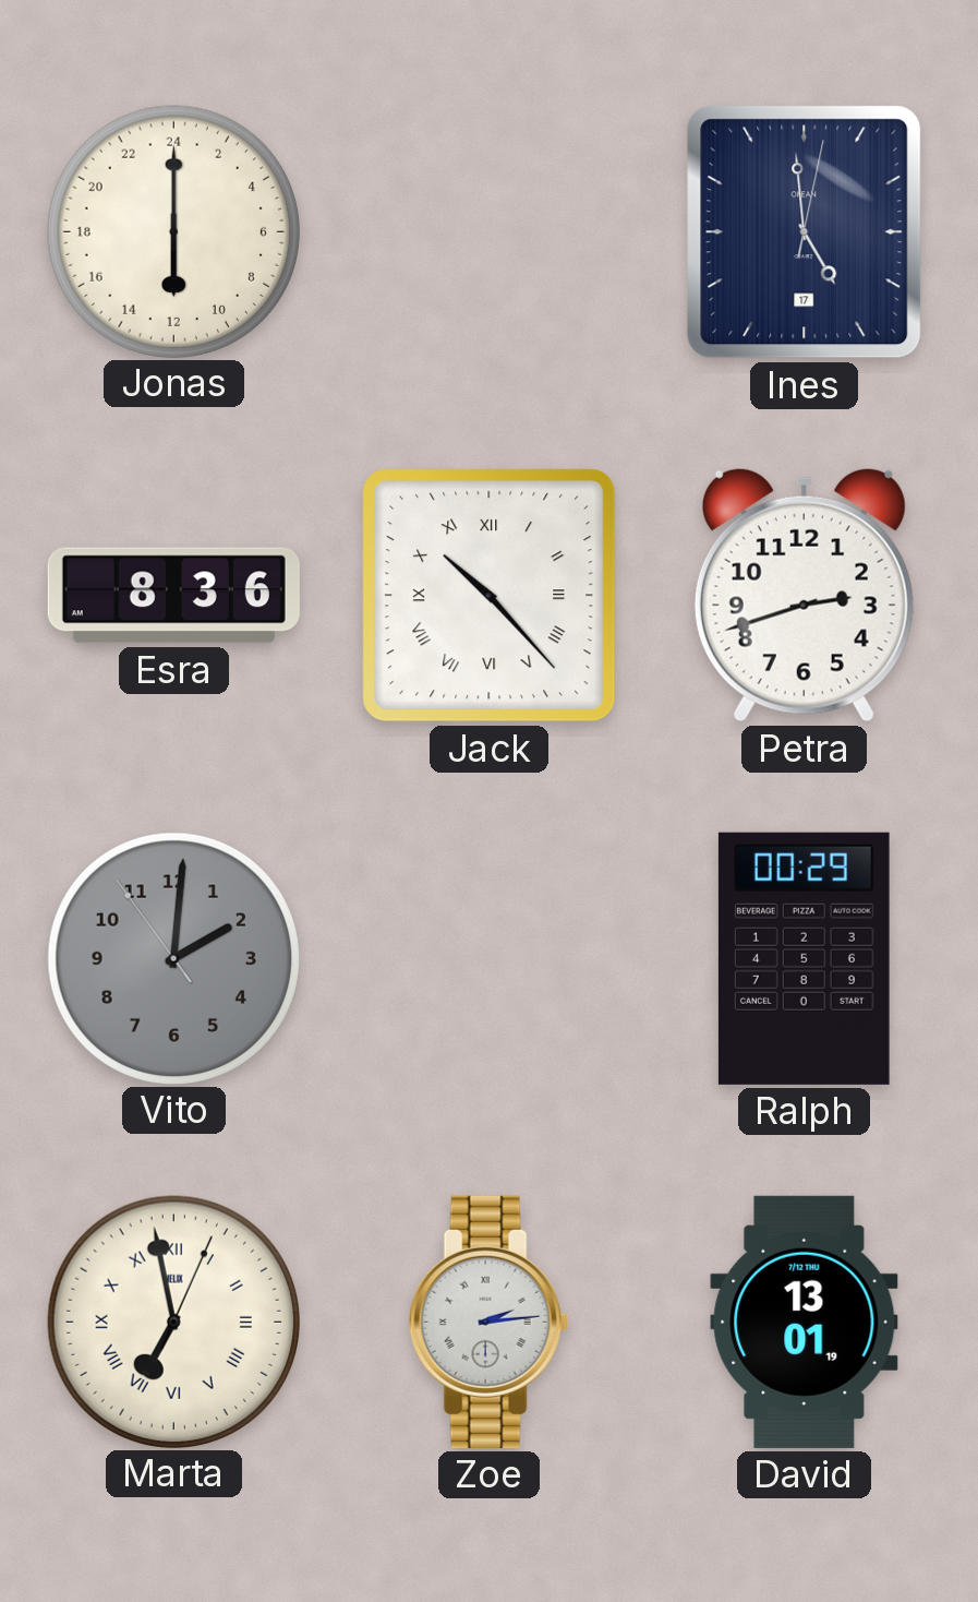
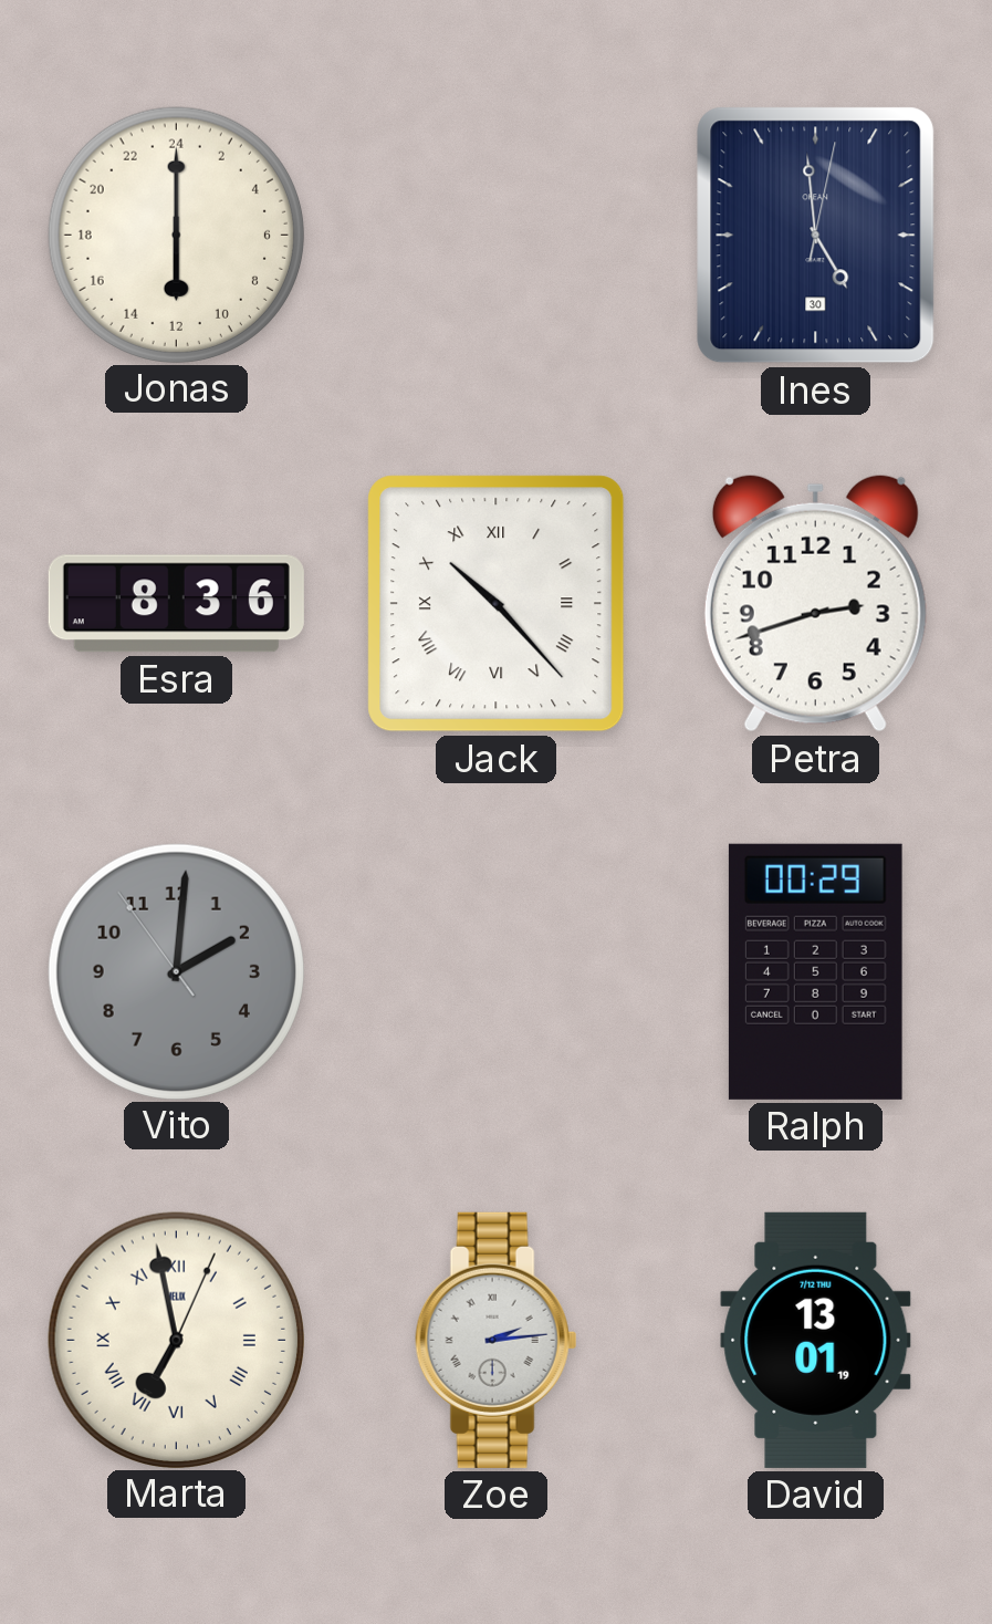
Ines date: 17 -> 30 (816, 236)
